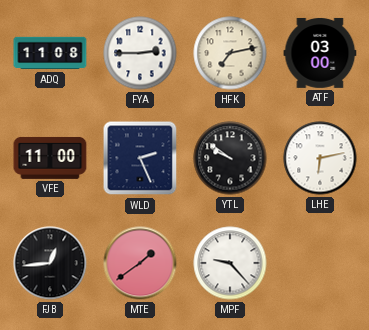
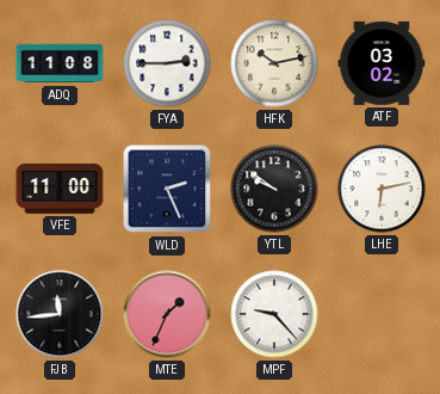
HFK: 7:13 -> 10:13 (274, 63)
ATF: 03:00 -> 03:02 (382, 63)
FJB: 12:44 -> 11:44 (60, 314)
MTE: 1:39 -> 1:34 (167, 314)
